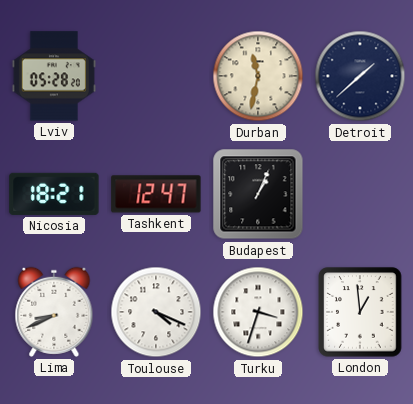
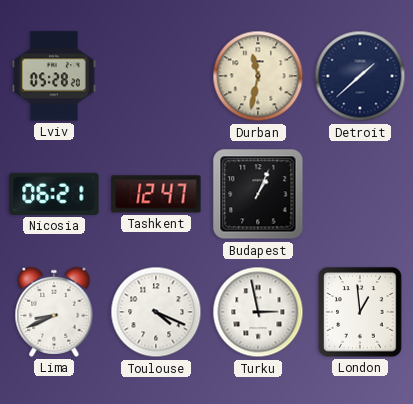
Nicosia: 18:21 -> 06:21 (54, 194)
Turku: 3:33 -> 2:58 (258, 312)
